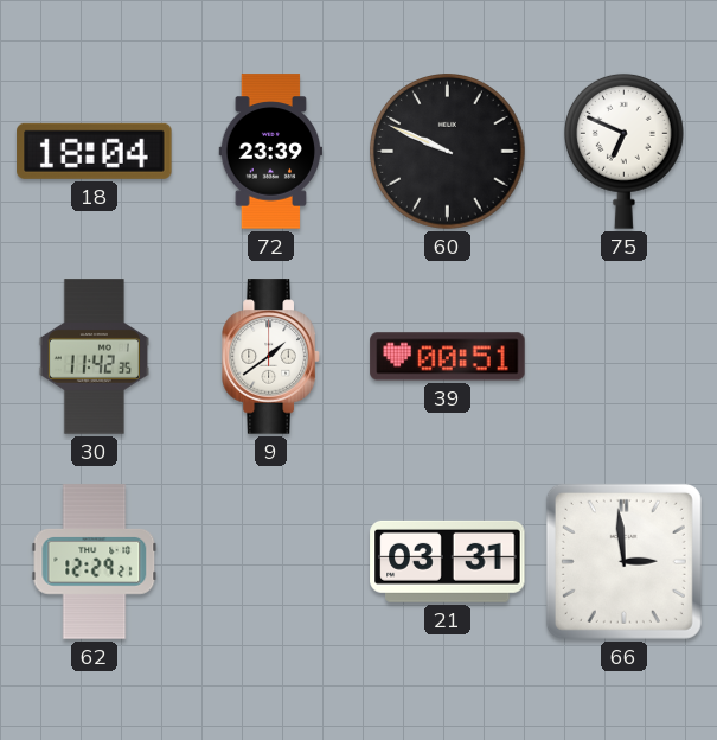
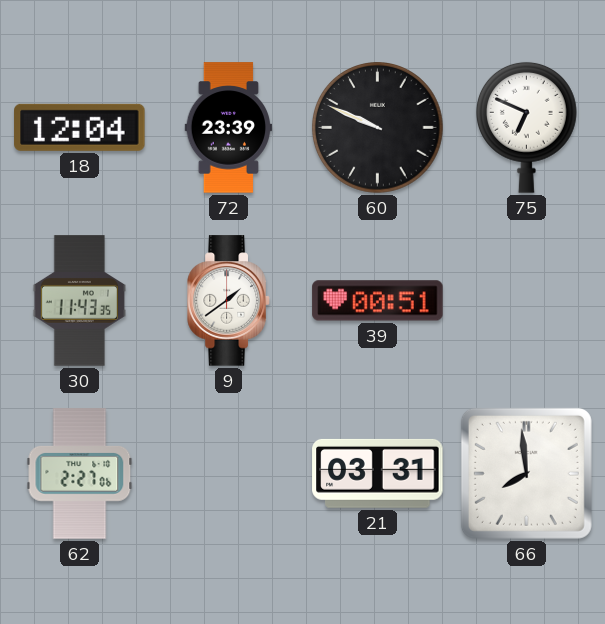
18: 18:04 -> 12:04 (80, 127)
30: 11:42 -> 11:43 (79, 301)
62: 12:29 -> 2:27 (80, 474)
66: 2:59 -> 7:59 (526, 473)
